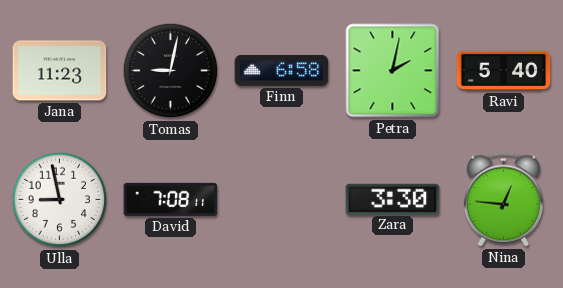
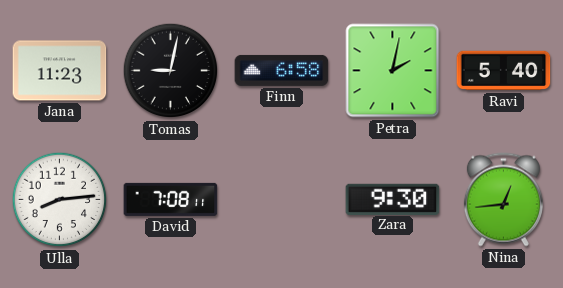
Ulla: 8:58 -> 8:14 (60, 200)
Zara: 3:30 -> 9:30 (393, 199)
Nina: 12:46 -> 12:44 (503, 200)
